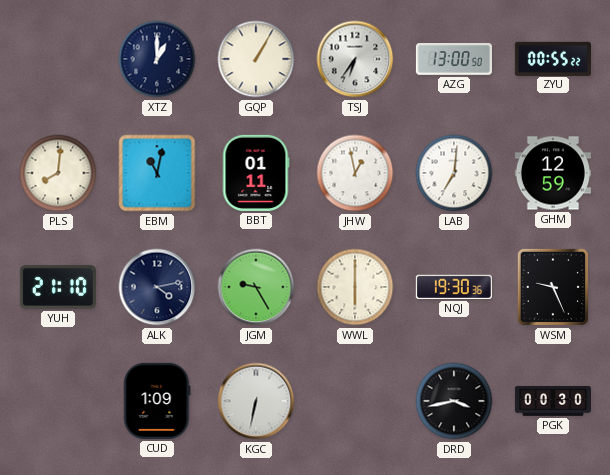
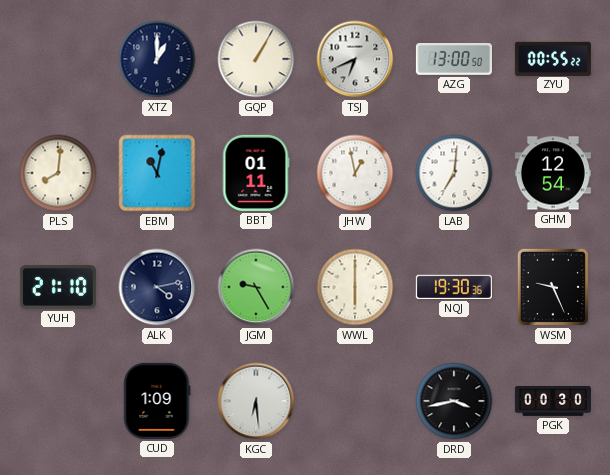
TSJ: 6:36 -> 6:41 (355, 59)
GHM: 12:59 -> 12:54 (553, 173)
KGC: 6:32 -> 6:29 (256, 401)
